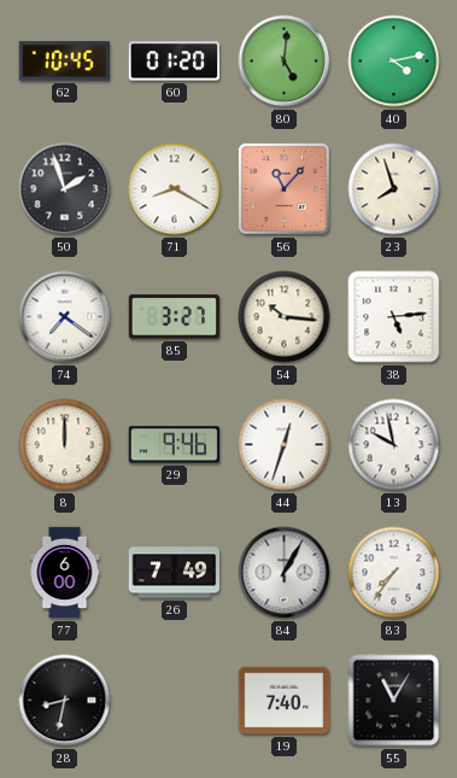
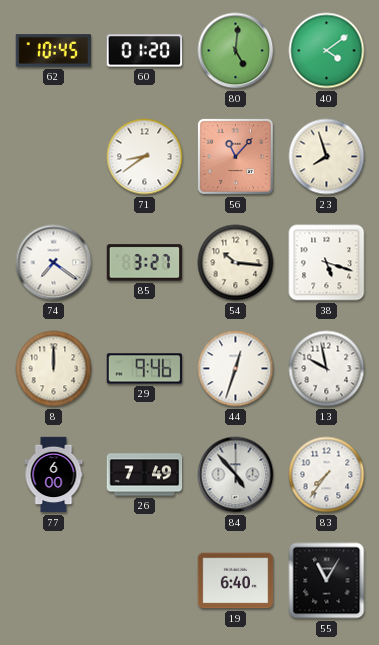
40: 4:13 -> 4:09 (327, 51)
50: 1:57 -> none (65, 189)
71: 8:20 -> 8:39 (145, 157)
38: 5:14 -> 5:18 (327, 263)
84: 1:05 -> 4:53 (236, 475)
28: 8:32 -> none (65, 701)
19: 7:40 -> 6:40 (236, 581)
